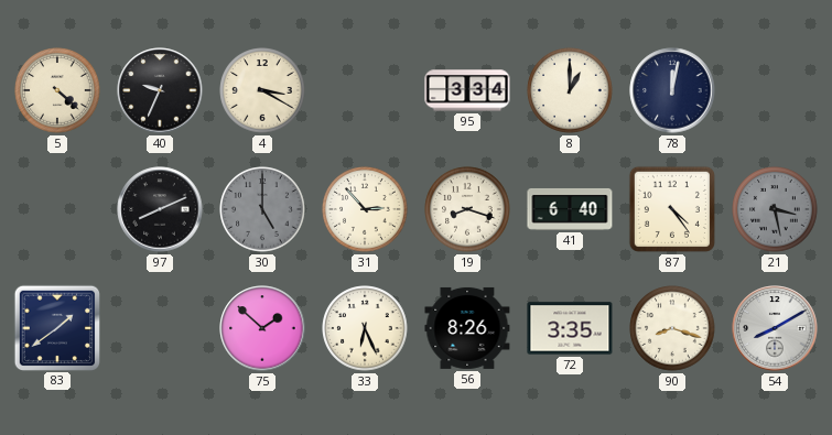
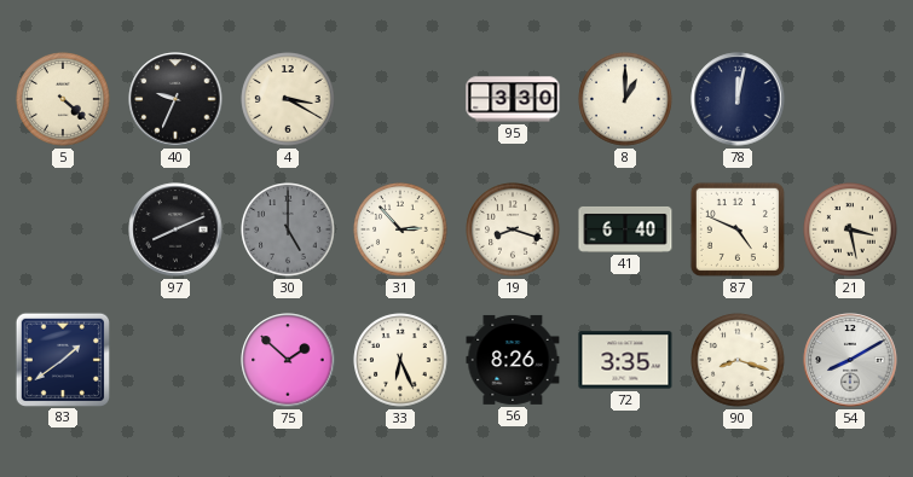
95: 3:34 -> 3:30 (513, 99)
87: 4:24 -> 4:49 (738, 229)
21 dial: grey -> cream (850, 229)
